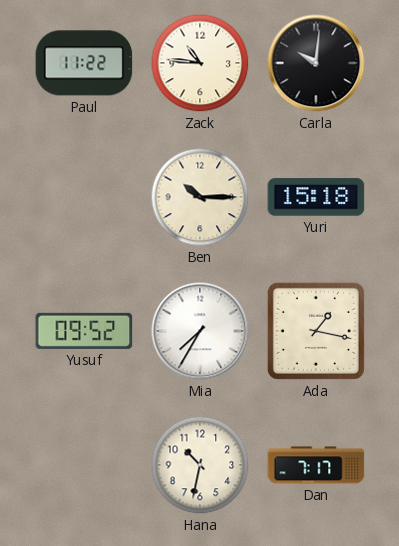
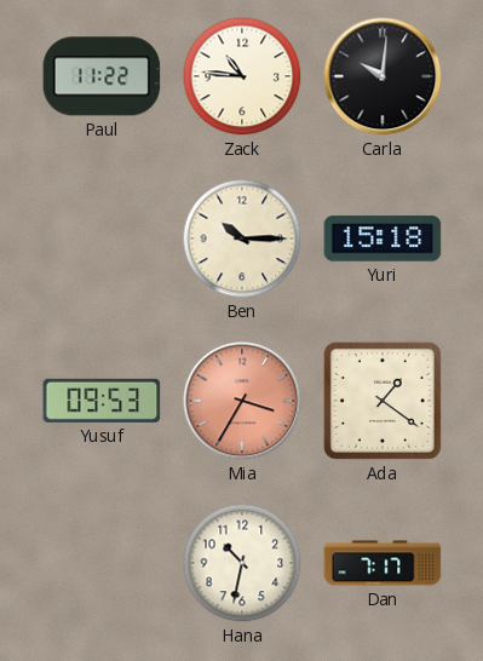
Yusuf: 09:52 -> 09:53 (102, 401)
Mia: 7:35 -> 3:35 (242, 401)
Mia dial: white -> salmon (242, 401)
Ada: 1:17 -> 1:21 (383, 401)
